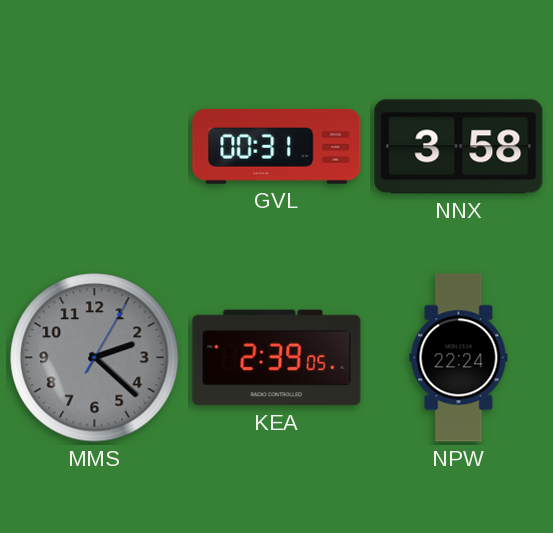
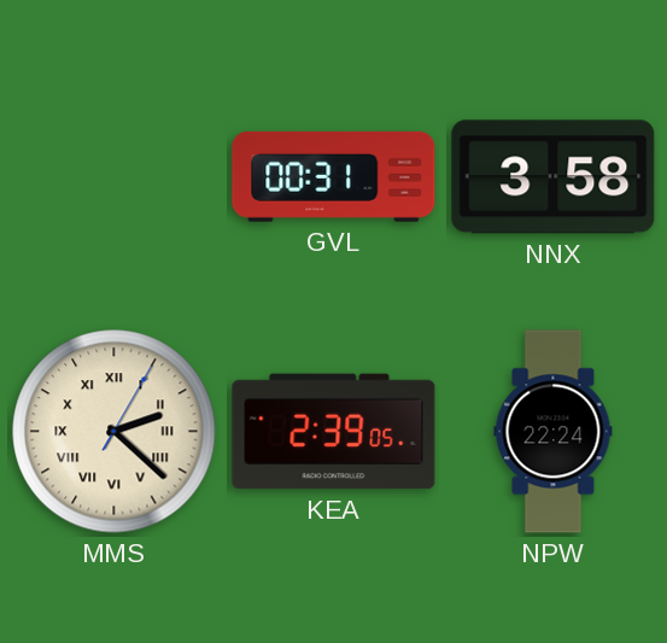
MMS dial: grey -> cream (115, 432)
MMS numerals: Arabic -> Roman (115, 432)
